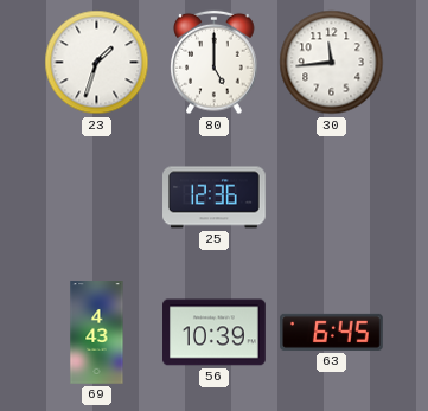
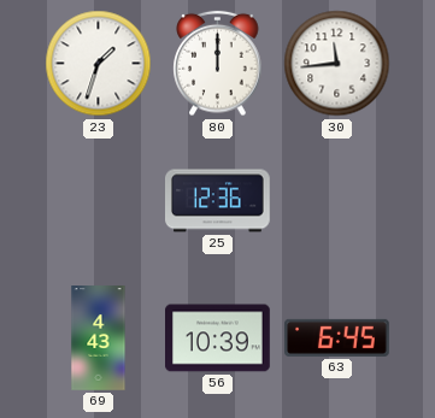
80: 5:00 -> 12:00 (218, 64)
